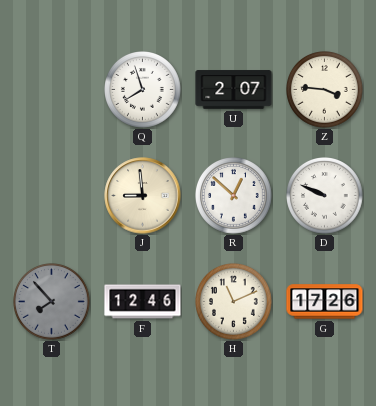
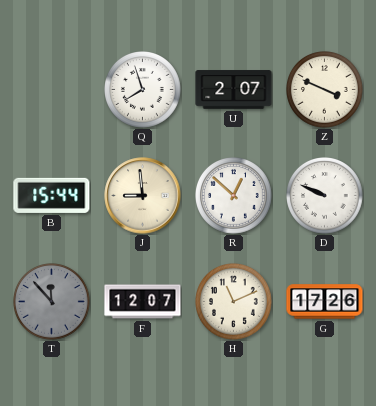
Z: 3:46 -> 3:49 (325, 90)
B: none -> 15:44 (52, 195)
T: 7:53 -> 11:53 (52, 302)
F: 12:46 -> 12:07 (143, 302)
